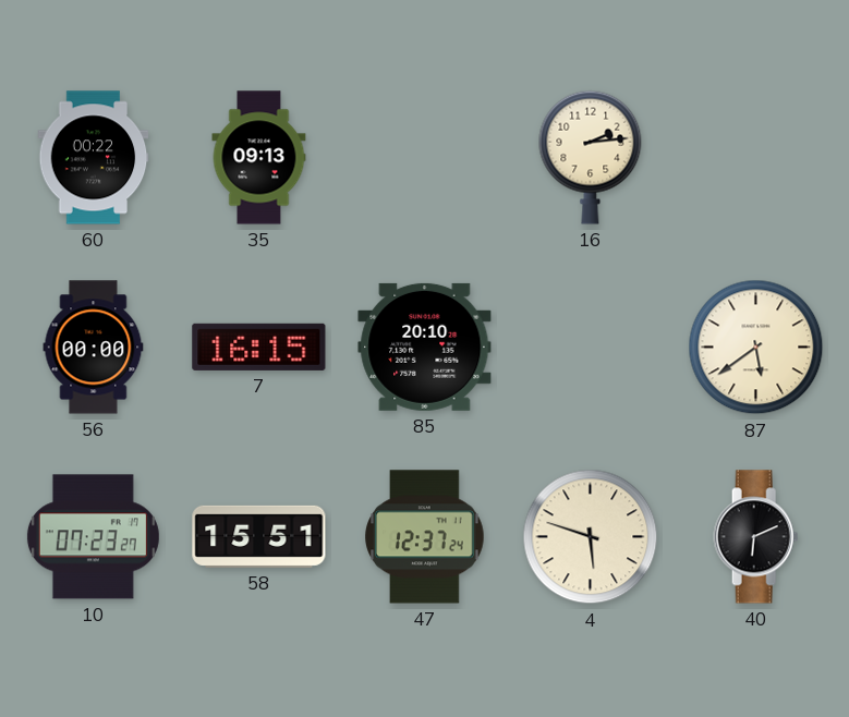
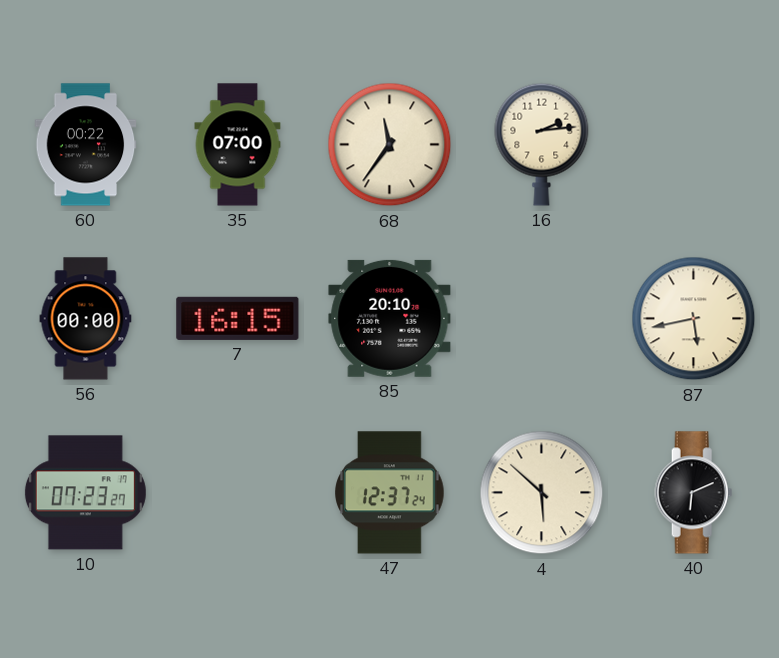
35: 09:13 -> 07:00 (238, 145)
68: none -> 11:36 (390, 145)
87: 5:39 -> 5:43 (694, 319)
58: 15:51 -> none (259, 536)
4: 5:48 -> 5:52 (542, 493)
